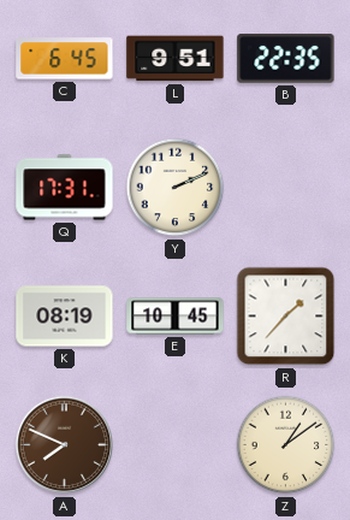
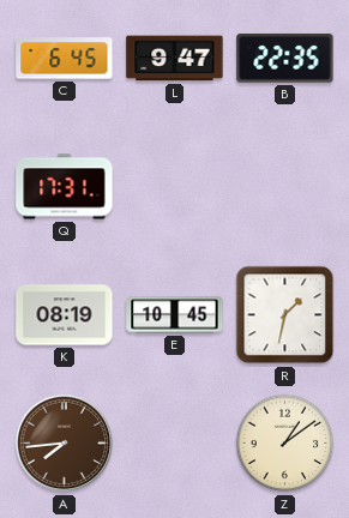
L: 9:51 -> 9:47 (175, 59)
Y: 2:11 -> none (176, 188)
R: 1:37 -> 1:32 (285, 315)
A: 7:49 -> 7:44 (65, 444)
